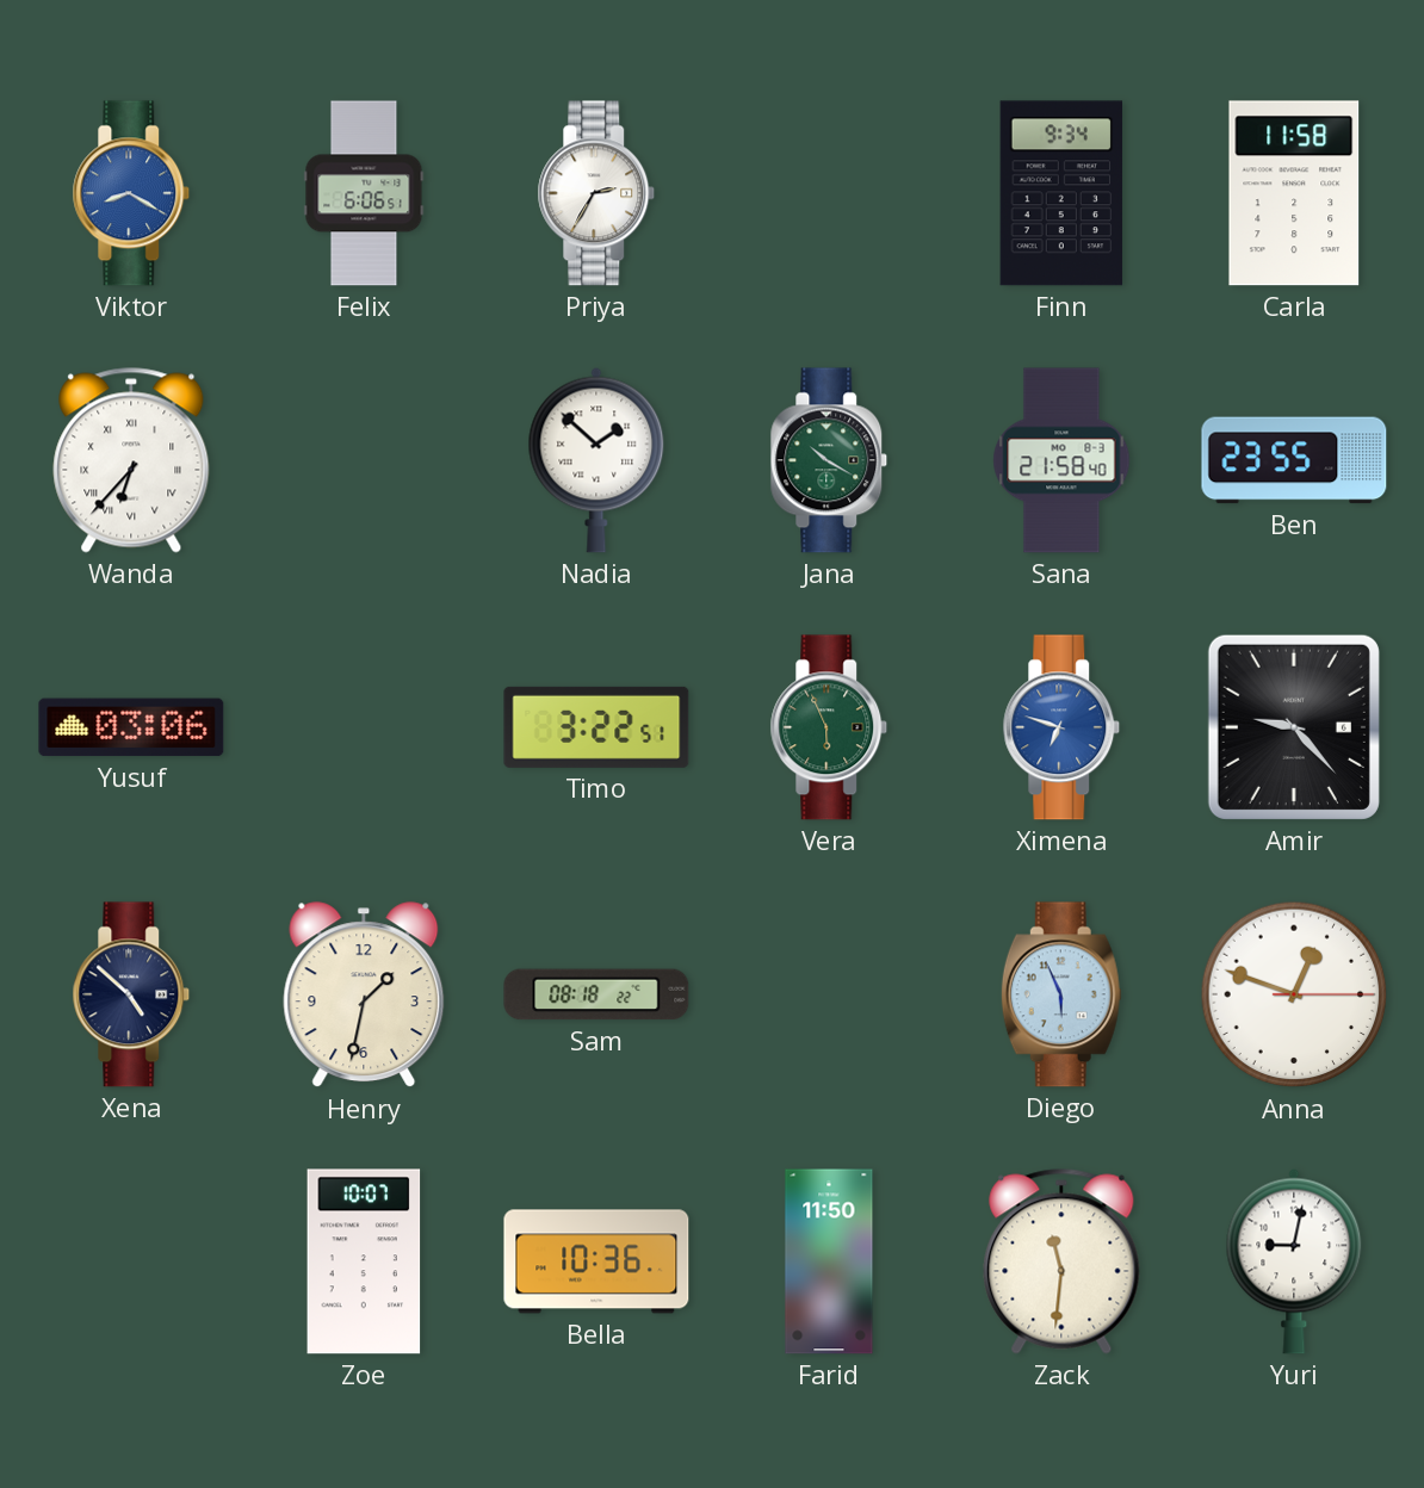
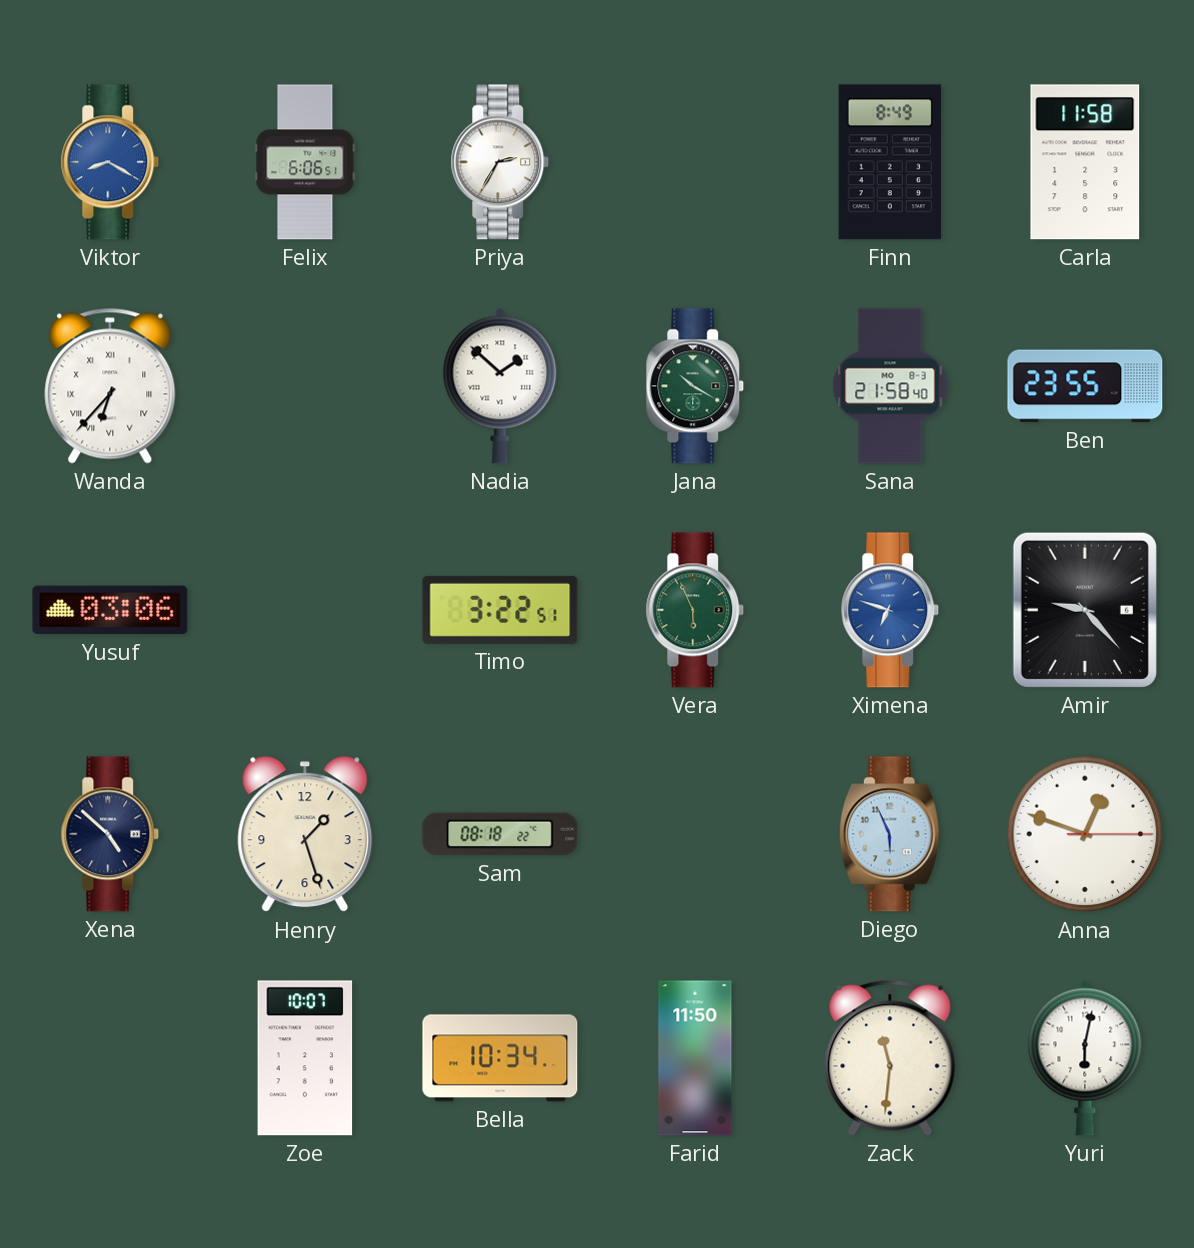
Finn: 9:34 -> 8:49 (890, 162)
Henry: 1:32 -> 1:27 (305, 835)
Bella: 10:36 -> 10:34 (500, 1058)
Yuri: 9:02 -> 6:02 (1085, 1058)
